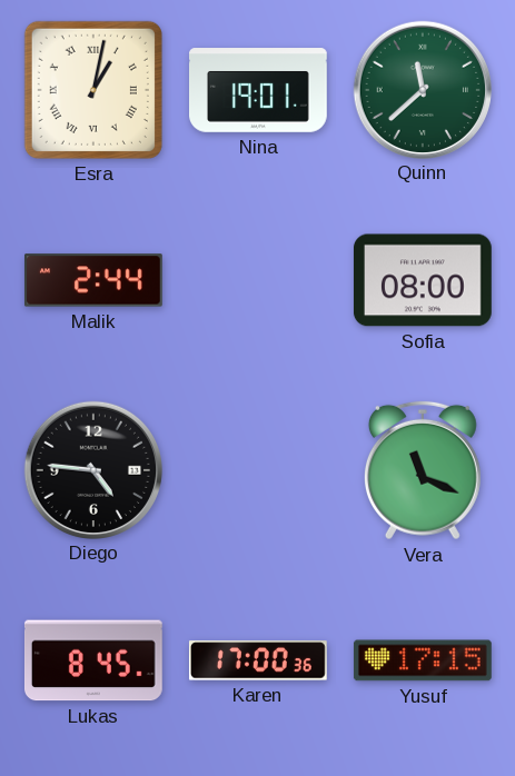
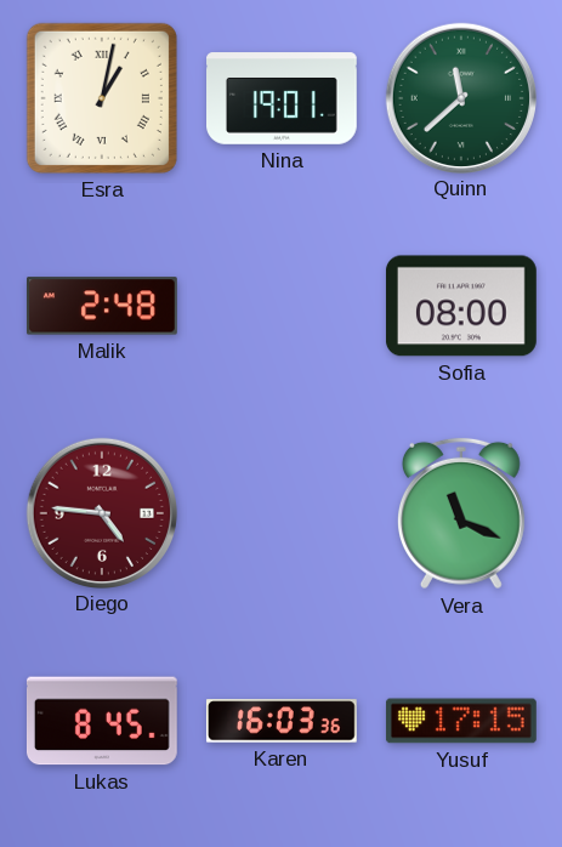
Malik: 2:44 -> 2:48 (102, 306)
Diego dial: black -> burgundy (101, 512)
Karen: 17:00 -> 16:03 (282, 721)
